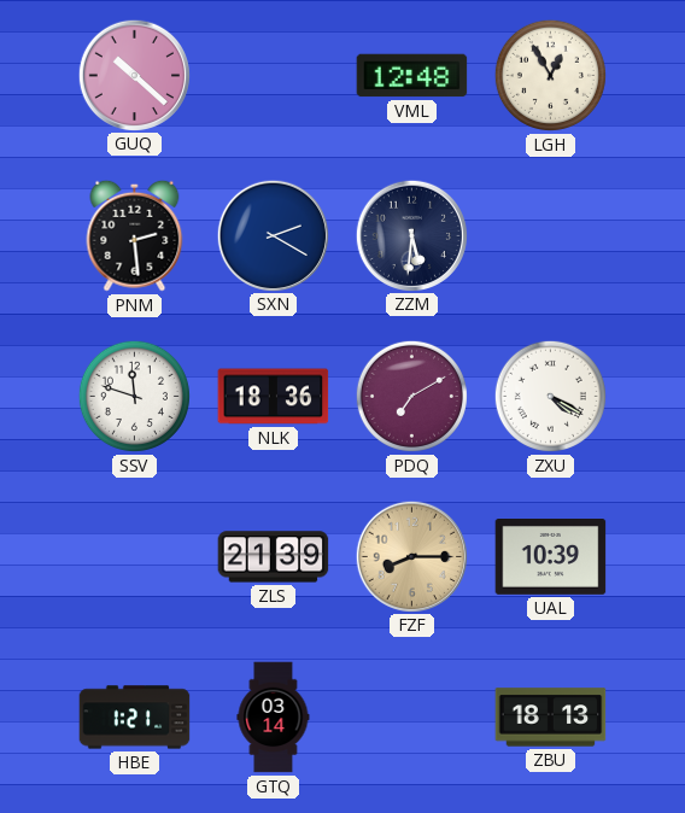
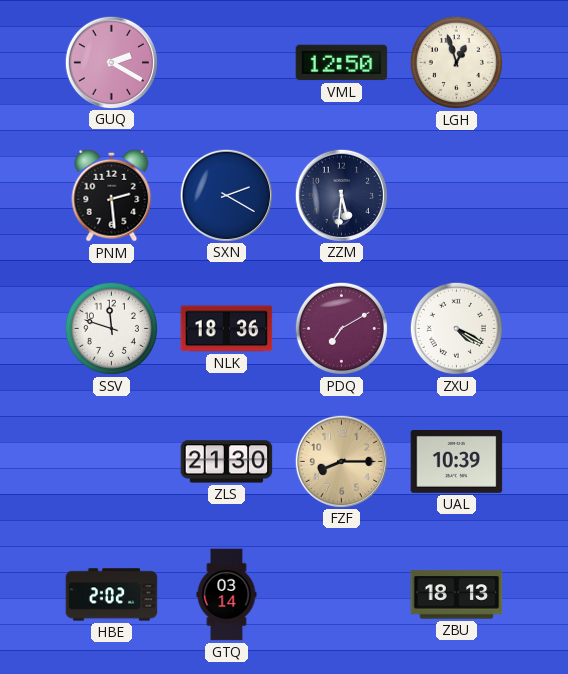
GUQ: 10:22 -> 2:20 (111, 62)
VML: 12:48 -> 12:50 (342, 63)
LGH: 12:55 -> 12:57 (456, 62)
ZLS: 21:39 -> 21:30 (227, 462)
HBE: 1:21 -> 2:02 (112, 595)
